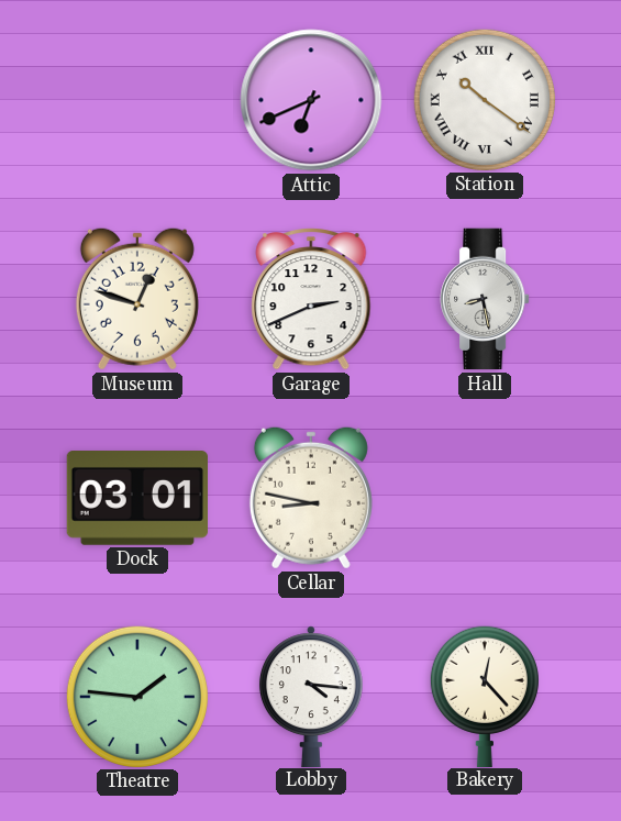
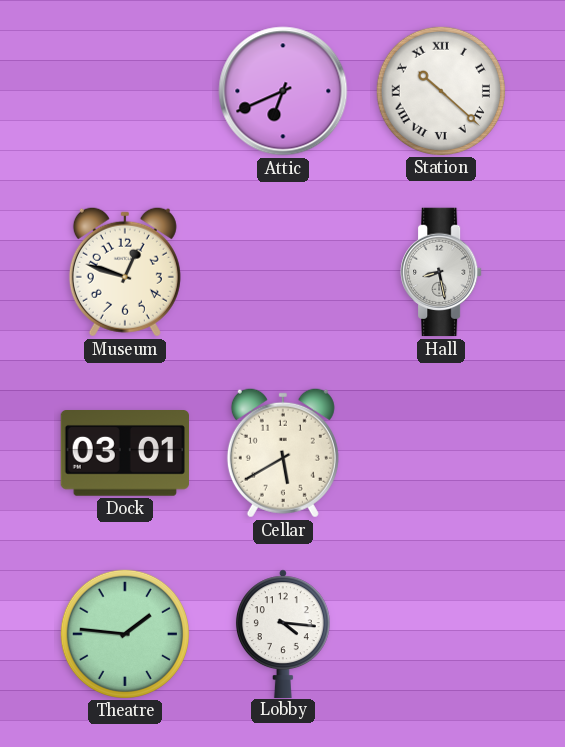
Station: 10:21 -> 10:22 (440, 90)
Garage: 2:41 -> none (311, 300)
Cellar: 8:47 -> 5:40 (283, 453)
Bakery: 12:23 -> none (485, 696)
